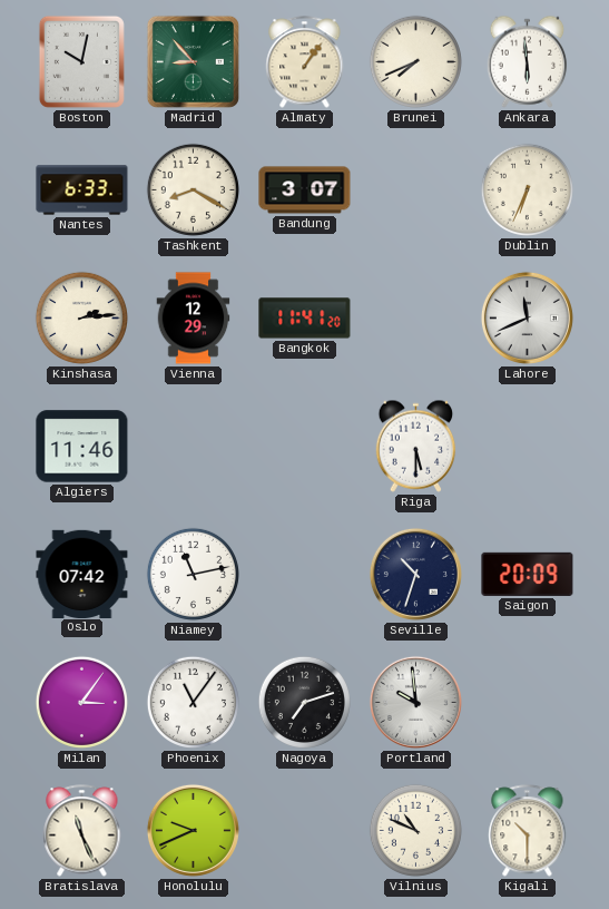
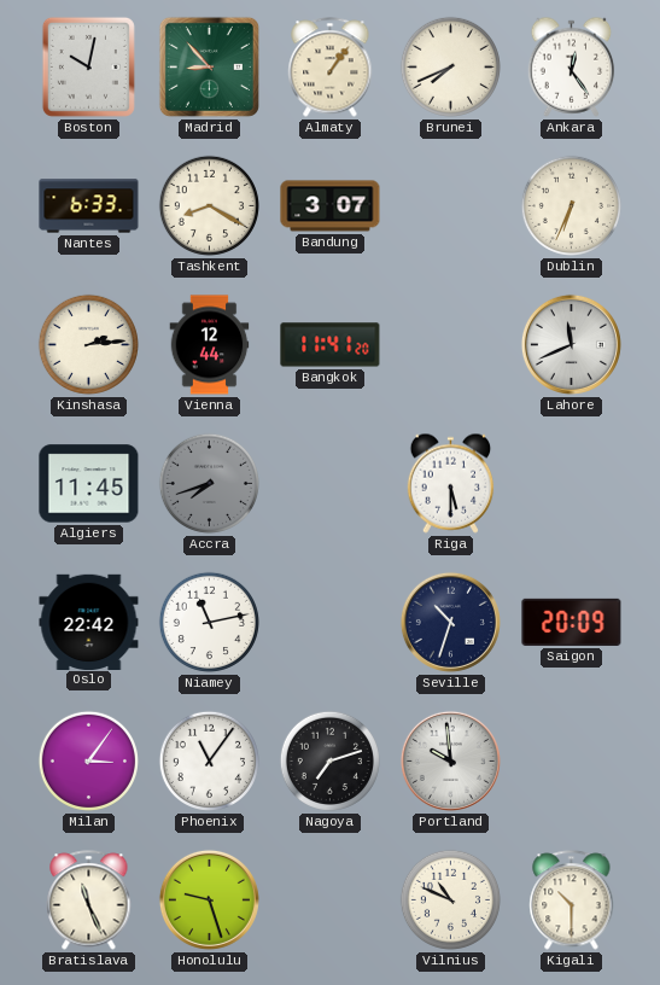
Ankara: 5:59 -> 12:24 (572, 66)
Vienna: 12:29 -> 12:44 (210, 345)
Algiers: 11:46 -> 11:45 (89, 484)
Accra: none -> 7:42 (209, 483)
Oslo: 07:42 -> 22:42 (89, 622)
Honolulu: 9:41 -> 9:27 (209, 899)
